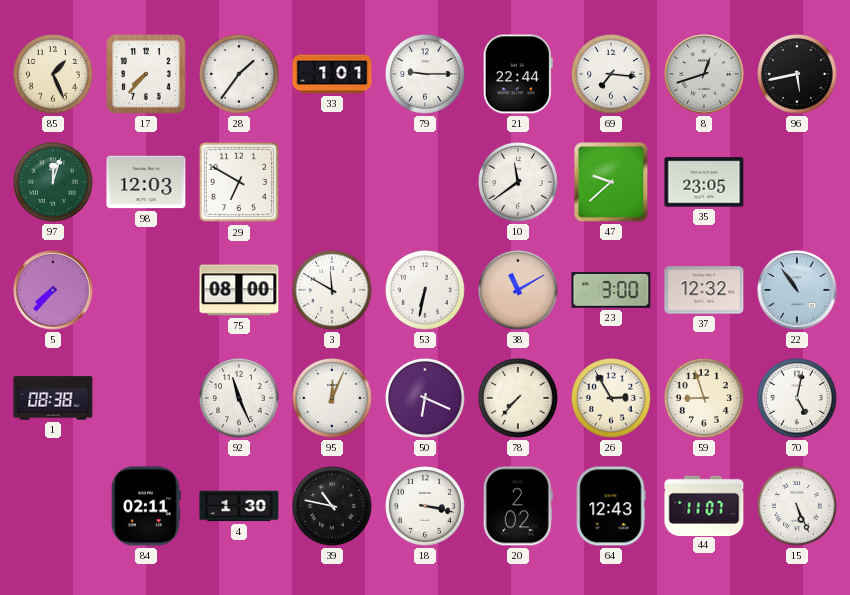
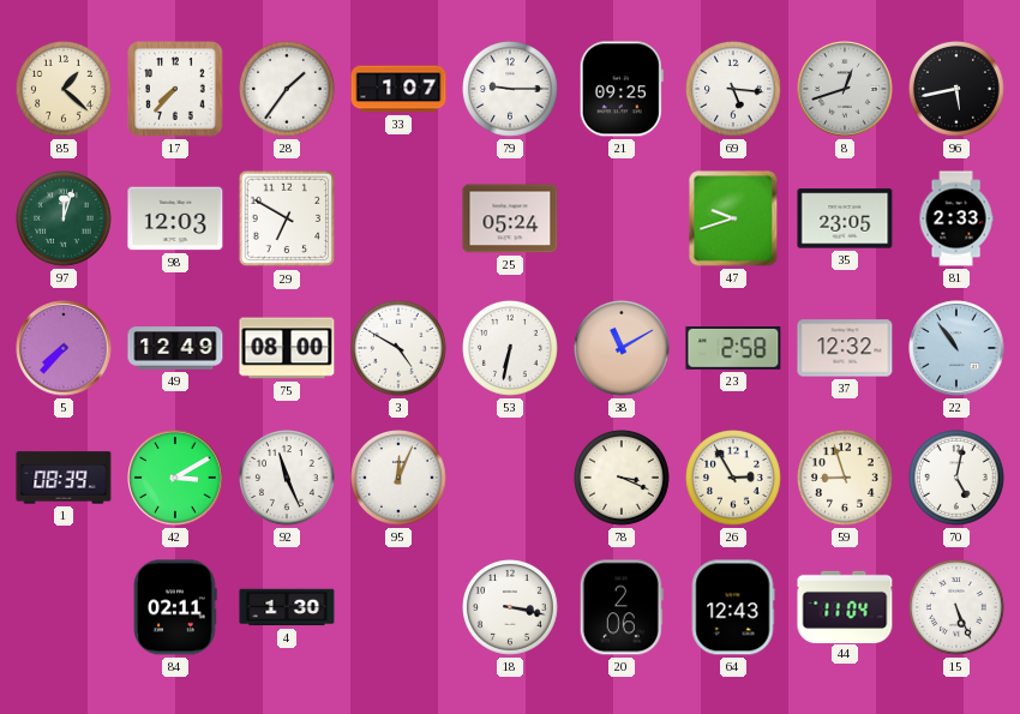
85: 1:26 -> 1:22 (65, 90)
33: 1:01 -> 1:07 (398, 89)
21: 22:44 -> 09:25 (622, 89)
69: 7:16 -> 5:16 (734, 90)
25: none -> 05:24 (510, 218)
10: 11:39 -> none (519, 183)
47: 9:38 -> 9:42 (733, 218)
81: none -> 2:33 (956, 218)
49: none -> 12:49 (175, 348)
3: 11:50 -> 4:50 (400, 349)
23: 3:00 -> 2:58 (733, 349)
1: 08:38 -> 08:39 (64, 478)
42: none -> 3:10 (175, 478)
50: 6:19 -> none (426, 399)
78: 7:37 -> 3:19 (623, 479)
39: 10:47 -> none (333, 507)
20: 2:02 -> 2:06 (622, 607)
44: 11:07 -> 11:04 (845, 606)
